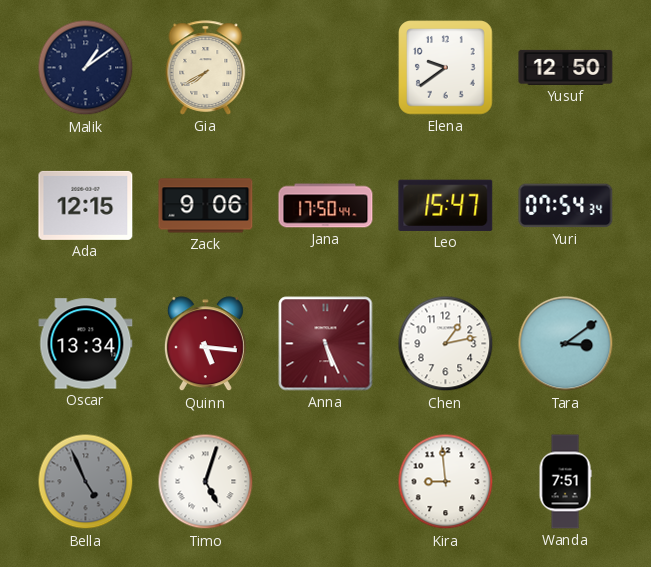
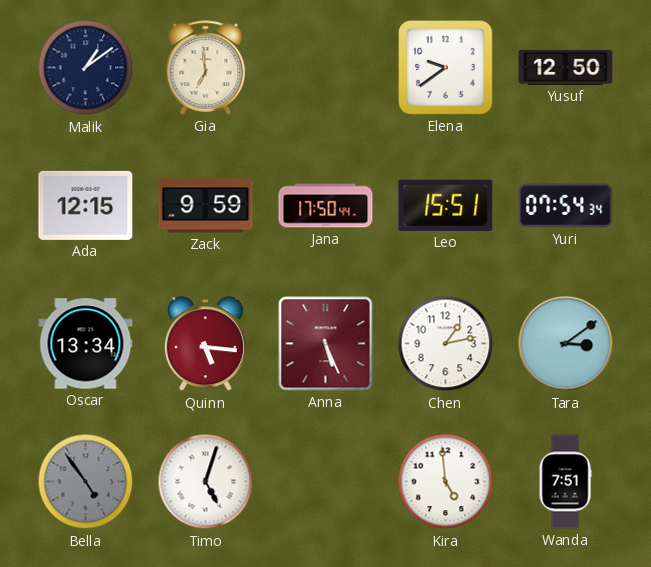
Gia: 7:40 -> 6:59 (206, 68)
Zack: 9:06 -> 9:59 (206, 206)
Leo: 15:47 -> 15:51 (446, 205)
Bella: 4:56 -> 4:54 (86, 482)
Kira: 8:59 -> 4:59 (446, 482)
